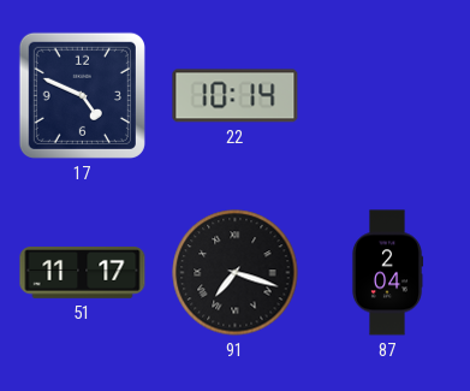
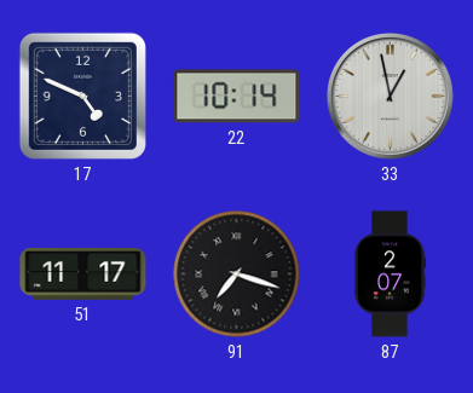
33: none -> 12:58 (390, 96)
87: 2:04 -> 2:07 (390, 274)
